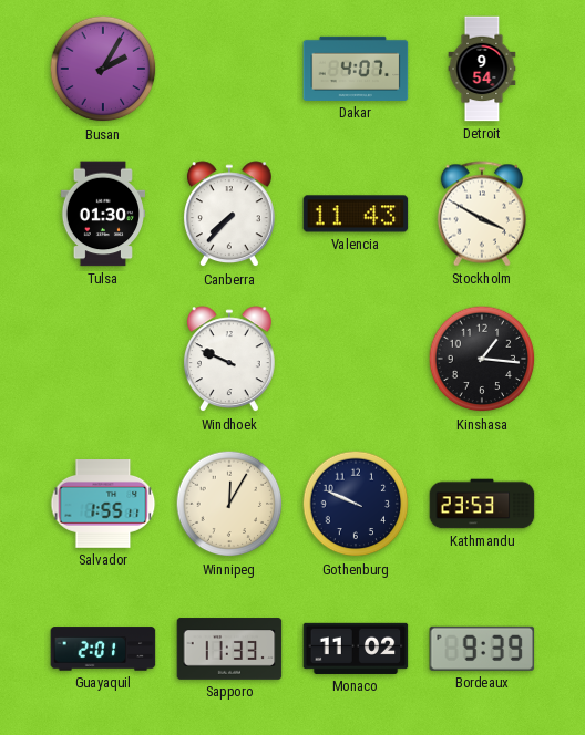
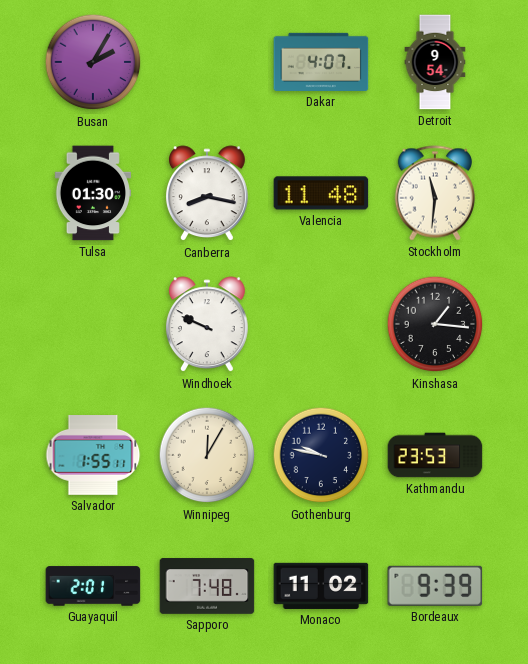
Canberra: 7:37 -> 8:17 (207, 194)
Valencia: 11:43 -> 11:48 (321, 193)
Stockholm: 3:50 -> 11:31 (434, 193)
Gothenburg: 9:49 -> 9:47 (321, 455)
Sapporo: 11:33 -> 7:48 (207, 586)
